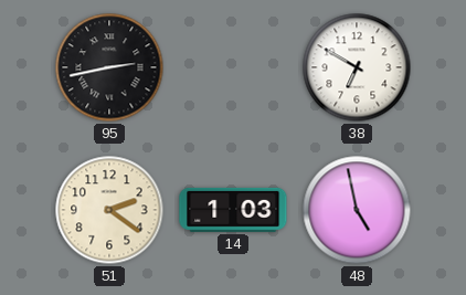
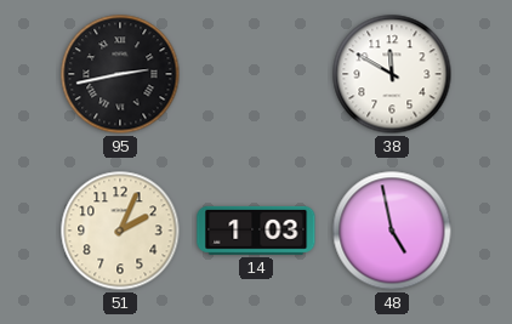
38: 6:50 -> 11:50 (392, 74)
51: 2:21 -> 2:04 (120, 231)
